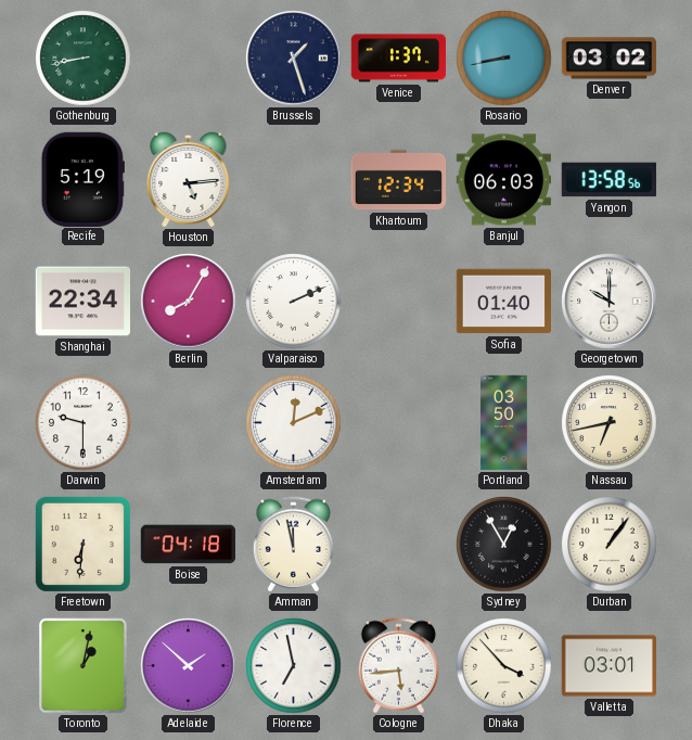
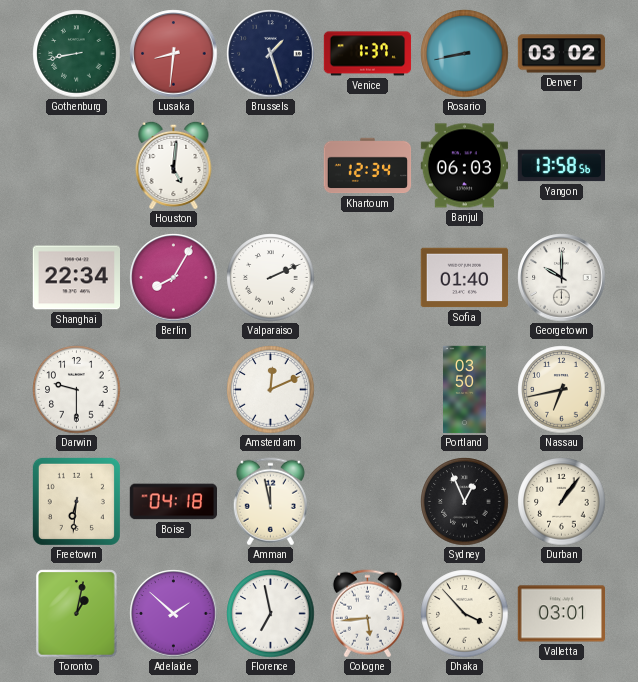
Lusaka: none -> 8:31 (174, 54)
Recife: 5:19 -> none (82, 179)
Houston: 5:14 -> 5:01 (174, 165)
Sydney: 12:55 -> 12:56 (465, 502)
